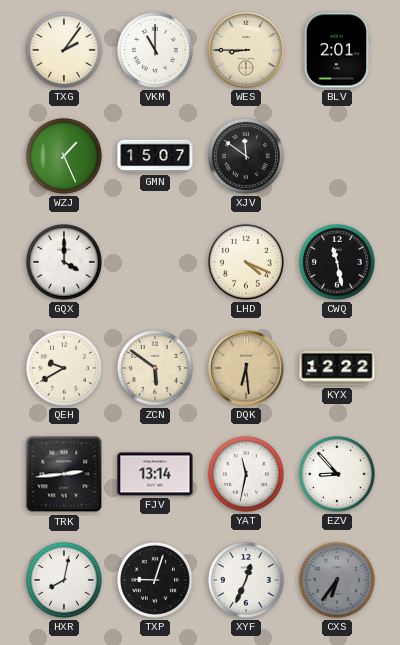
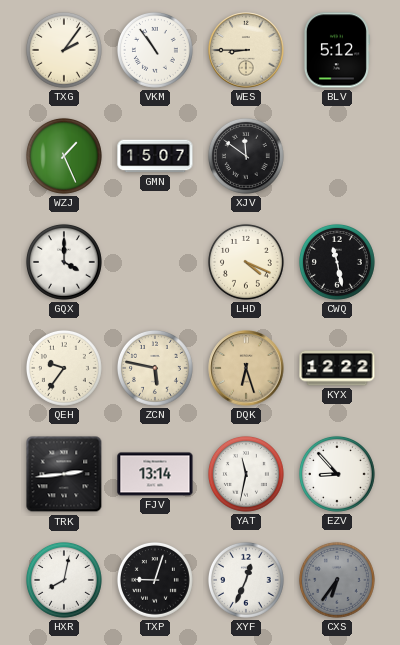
VKM: 11:00 -> 10:54 (155, 50)
BLV: 2:01 -> 5:12 (336, 50)
QEH: 9:40 -> 9:36 (64, 368)
ZCN: 5:51 -> 5:47 (155, 368)
DQK: 6:29 -> 6:27 (246, 368)
